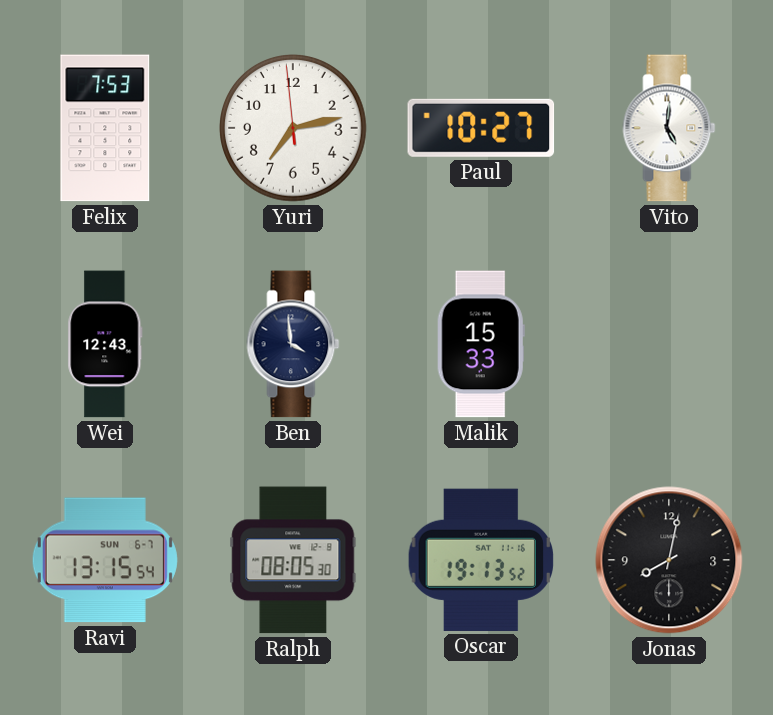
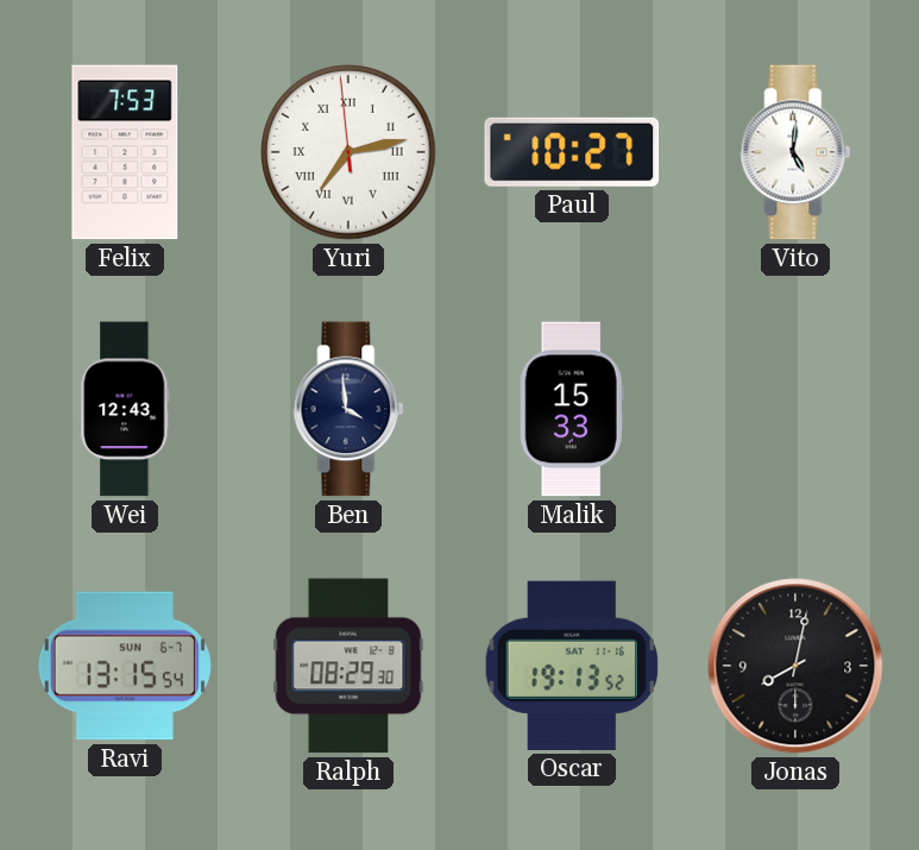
Yuri numerals: Arabic -> Roman (350, 153)
Ralph: 08:05 -> 08:29 (348, 666)
